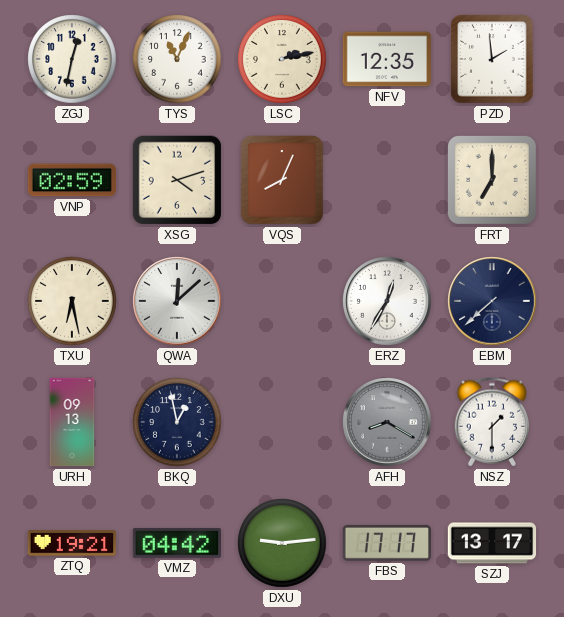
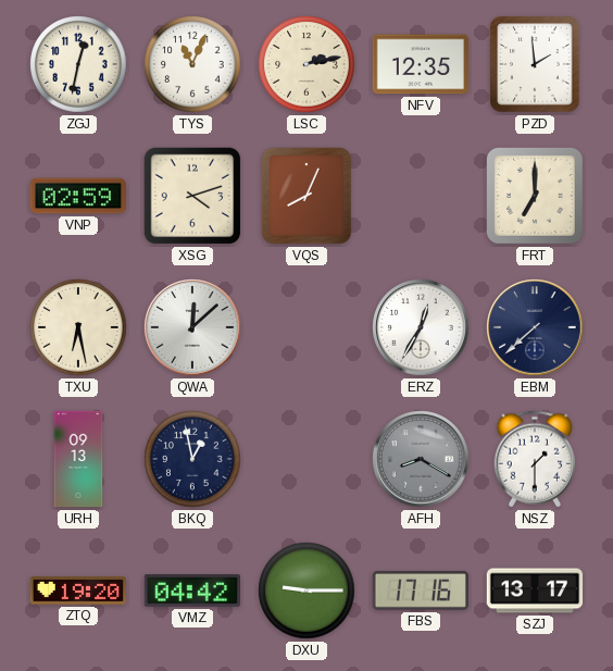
ZTQ: 19:21 -> 19:20 (77, 591)
DXU: 9:14 -> 9:15 (306, 591)
FBS: 17:17 -> 17:16 (421, 591)
